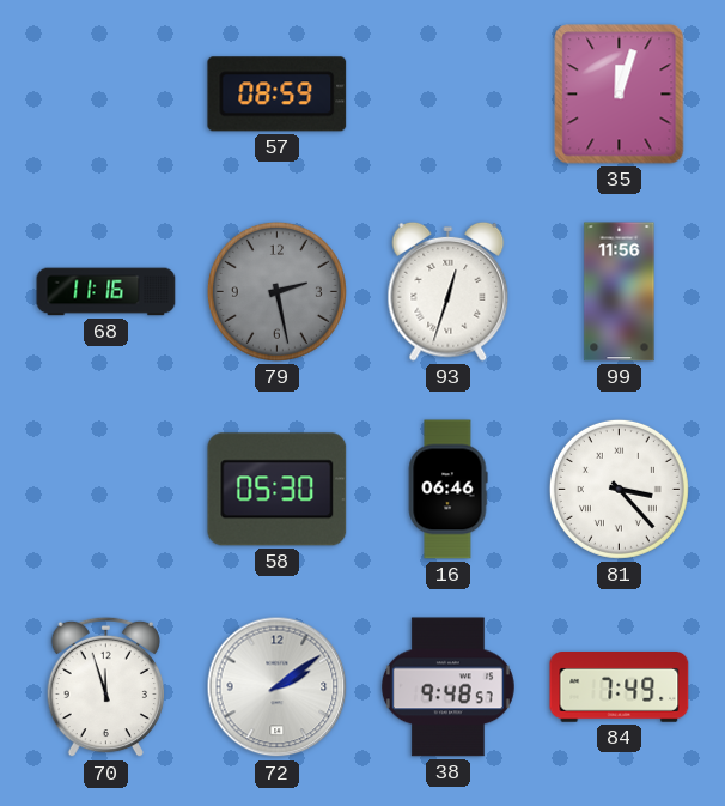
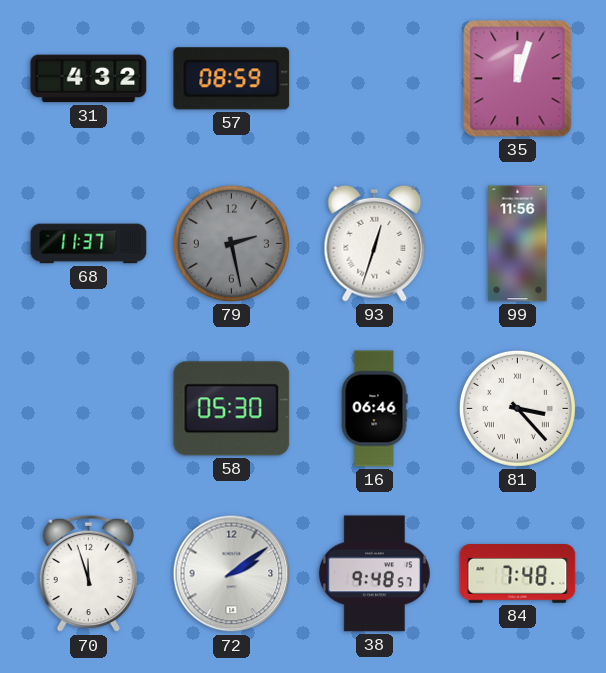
31: none -> 4:32 (89, 79)
68: 11:16 -> 11:37 (89, 244)
84: 7:49 -> 7:48 (518, 574)
